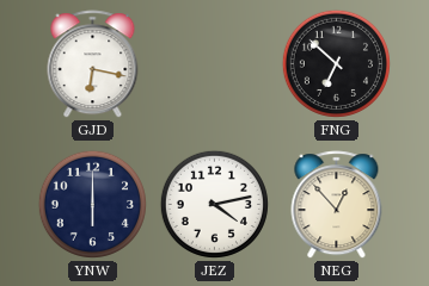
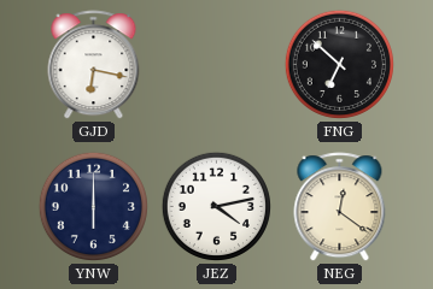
NEG: 12:53 -> 12:21 (340, 207)
